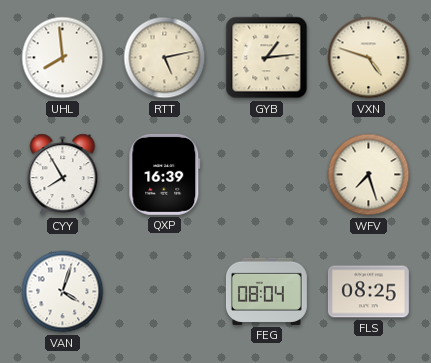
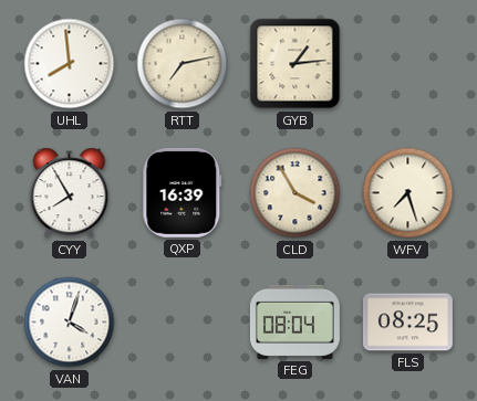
RTT: 5:13 -> 7:13 (183, 64)
VXN: 4:48 -> none (369, 58)
CLD: none -> 3:55 (295, 193)
